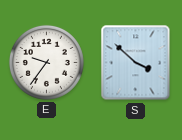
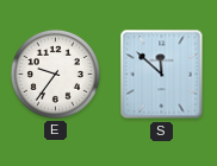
S: 3:52 -> 11:52 (162, 75)
